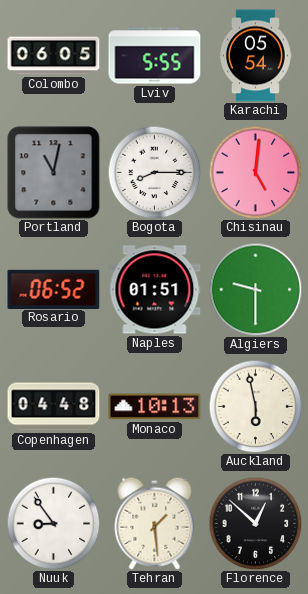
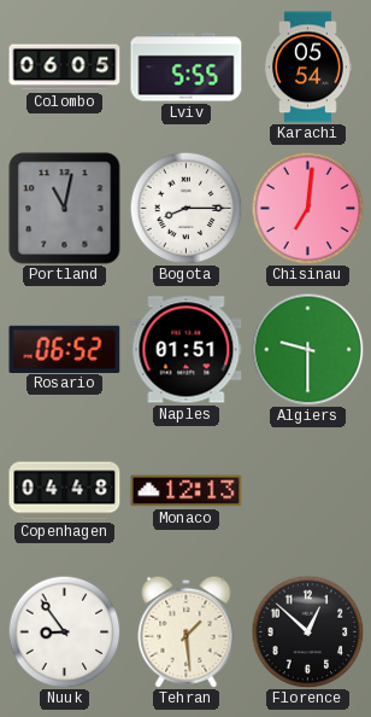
Chisinau: 5:01 -> 7:01 (307, 208)
Monaco: 10:13 -> 12:13 (187, 491)
Auckland: 5:58 -> none (255, 406)
